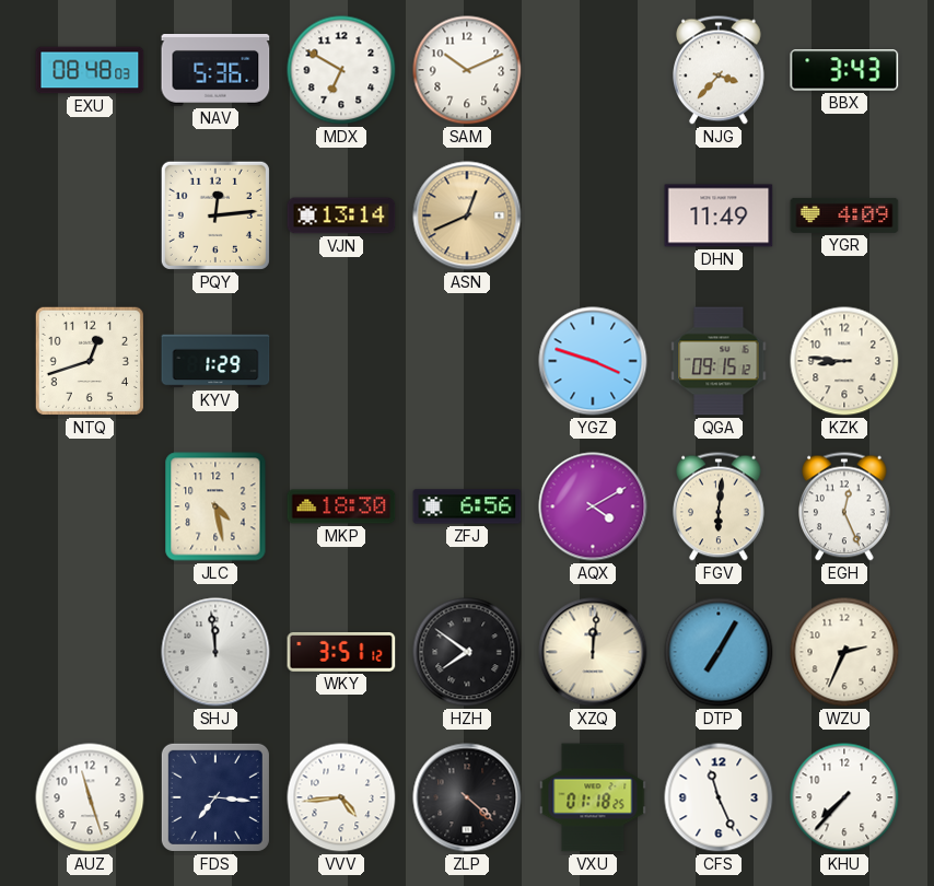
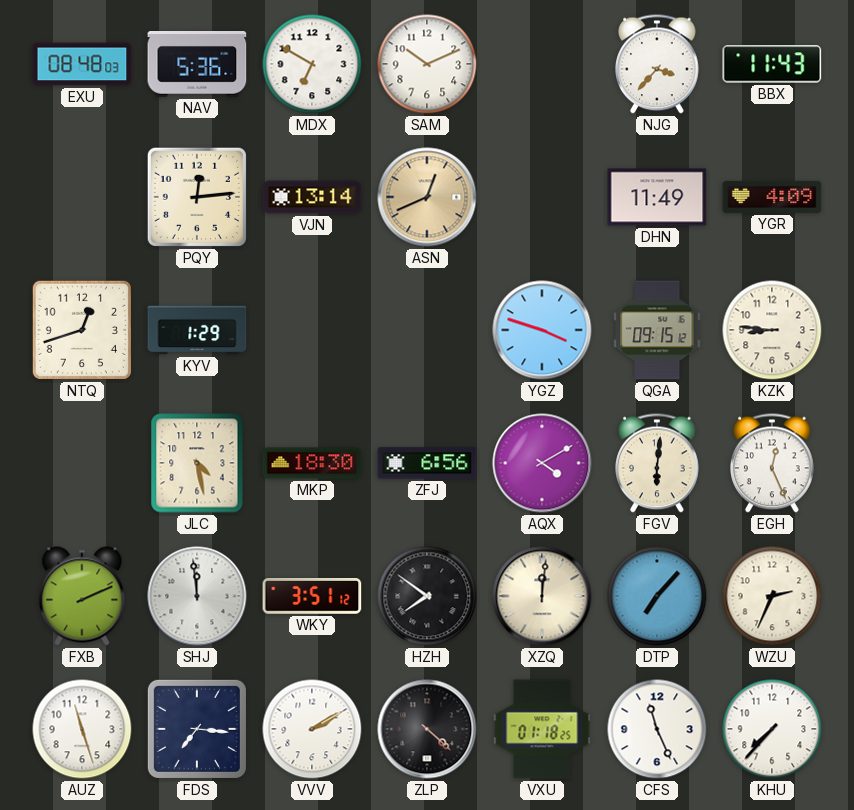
BBX: 3:43 -> 11:43 (772, 64)
FXB: none -> 2:11 (82, 596)
DTP: 7:05 -> 7:07 (657, 596)
VVV: 4:44 -> 2:10 (312, 729)
